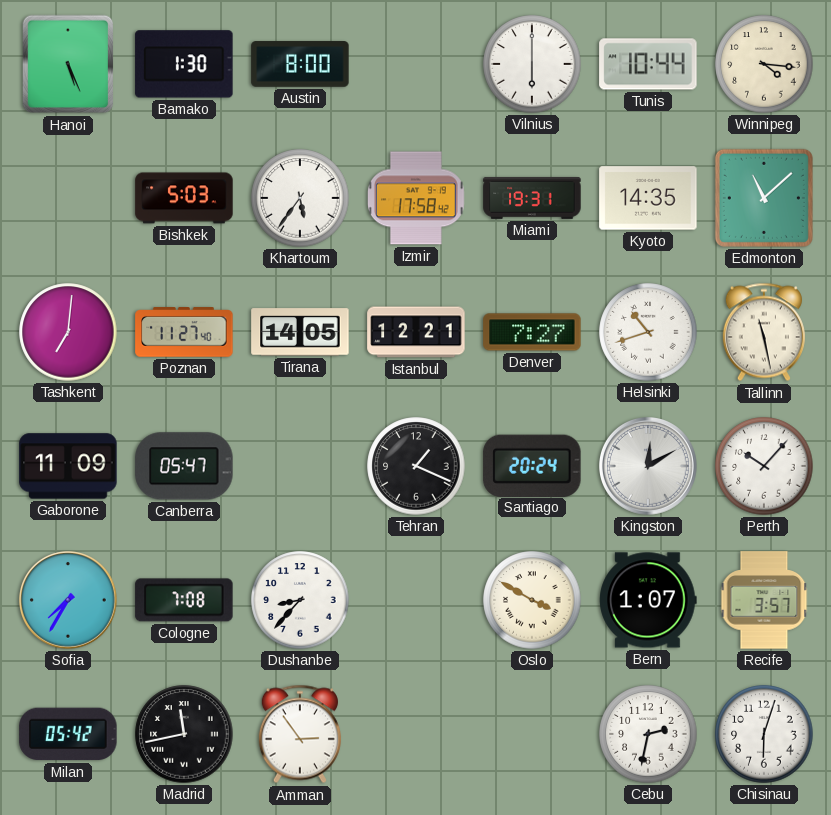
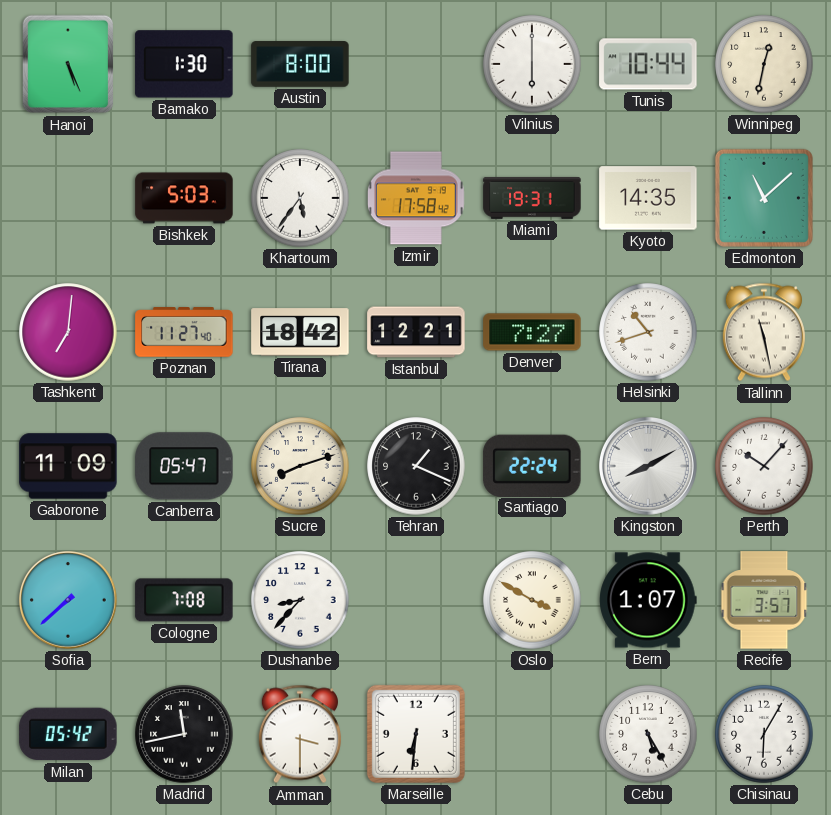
Winnipeg: 4:16 -> 12:32 (764, 64)
Tirana: 14:05 -> 18:42 (300, 332)
Sucre: none -> 8:12 (300, 466)
Santiago: 20:24 -> 22:24 (532, 465)
Kingston: 12:10 -> 8:10 (649, 467)
Sofia: 7:35 -> 7:38 (69, 601)
Amman: 2:54 -> 3:30 (300, 734)
Marseille: none -> 6:31 (416, 734)
Cebu: 2:32 -> 5:25 (648, 734)
Chisinau: 6:03 -> 6:05 (764, 734)
